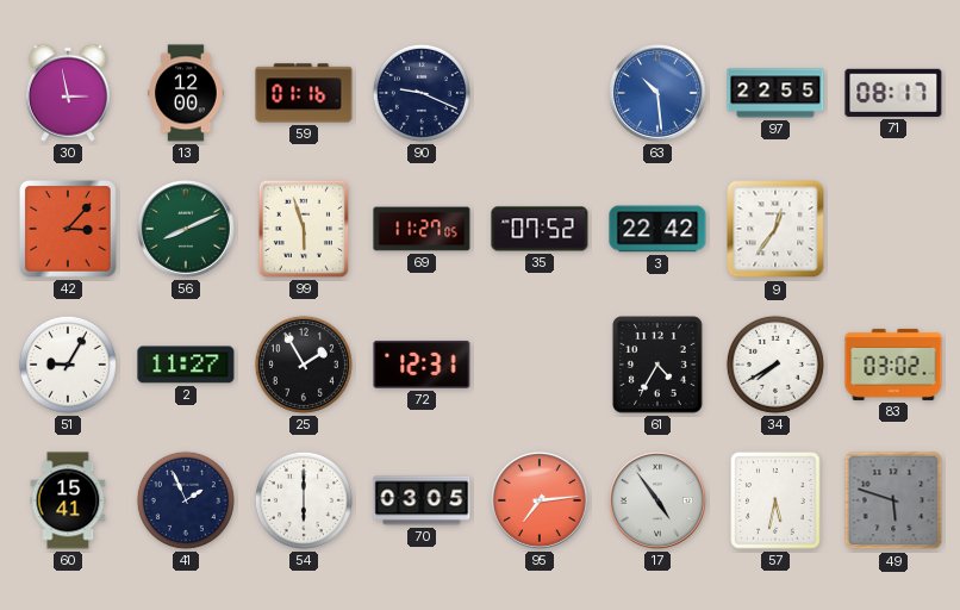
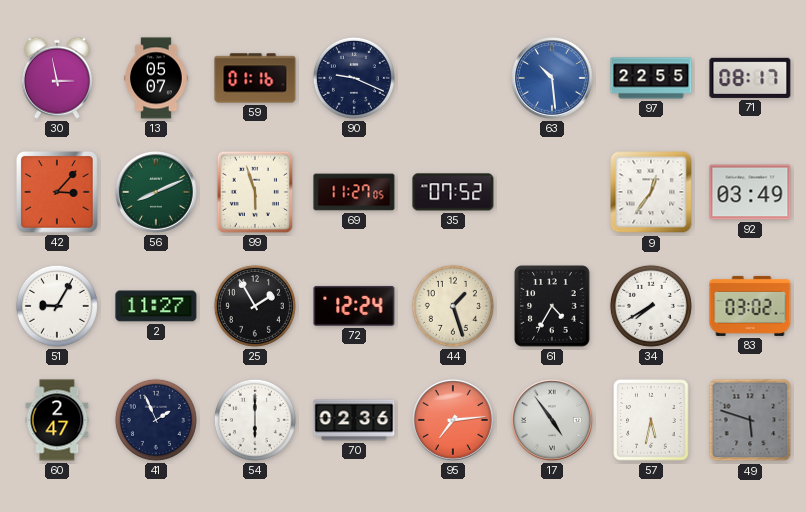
13: 12:00 -> 05:07 (156, 78)
3: 22:42 -> none (657, 229)
92: none -> 03:49 (750, 192)
72: 12:31 -> 12:24 (354, 306)
44: none -> 1:27 (453, 306)
60: 15:41 -> 2:47 (57, 420)
70: 03:05 -> 02:36 (354, 420)
